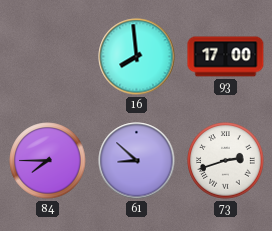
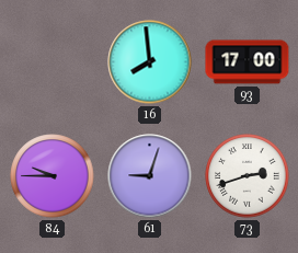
84: 7:45 -> 9:45 (53, 176)
61: 8:52 -> 9:03 (150, 176)
